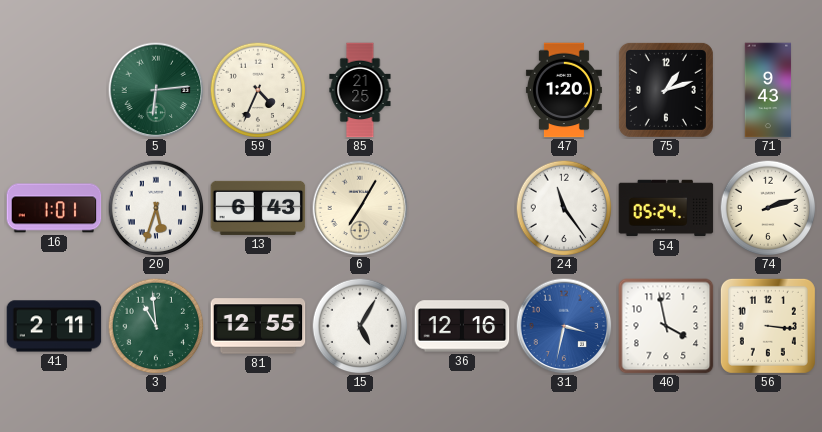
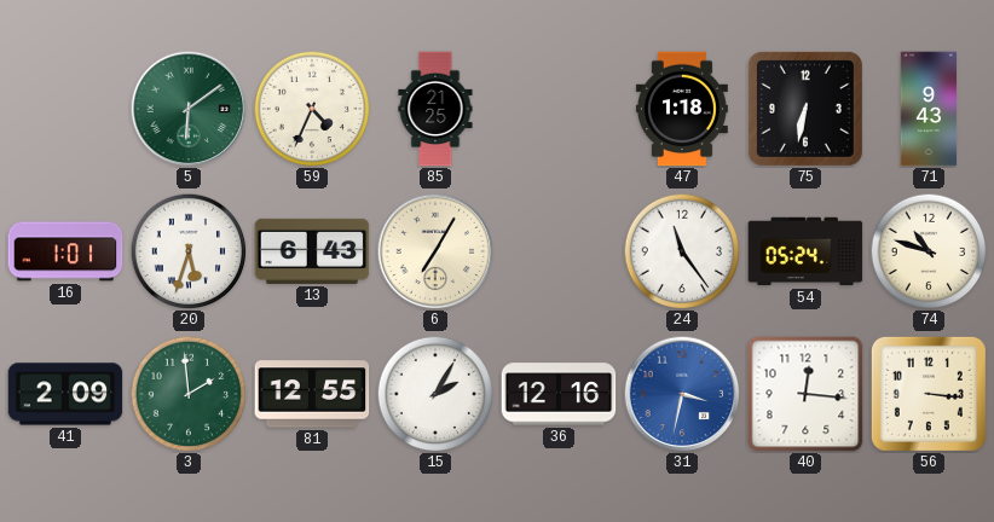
5: 6:14 -> 6:09 (189, 109)
47: 1:20 -> 1:18 (682, 109)
75: 1:12 -> 6:32 (805, 109)
74: 2:12 -> 10:48 (929, 251)
41: 2:11 -> 2:09 (65, 394)
3: 10:59 -> 1:59 (189, 394)
15: 5:05 -> 2:05 (435, 394)
40: 3:58 -> 12:16 (805, 394)
